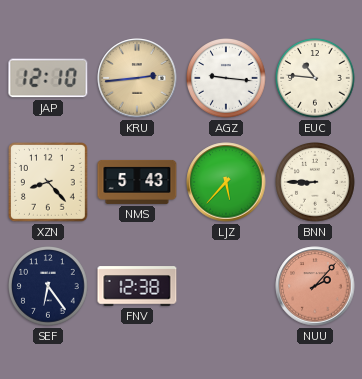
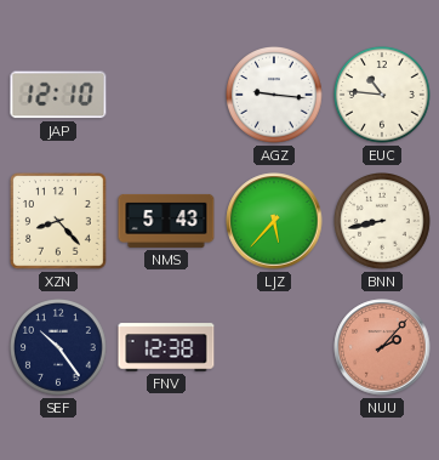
KRU: 2:44 -> none (137, 78)
BNN: 8:45 -> 8:43 (383, 222)
SEF: 6:24 -> 10:24 (59, 348)
